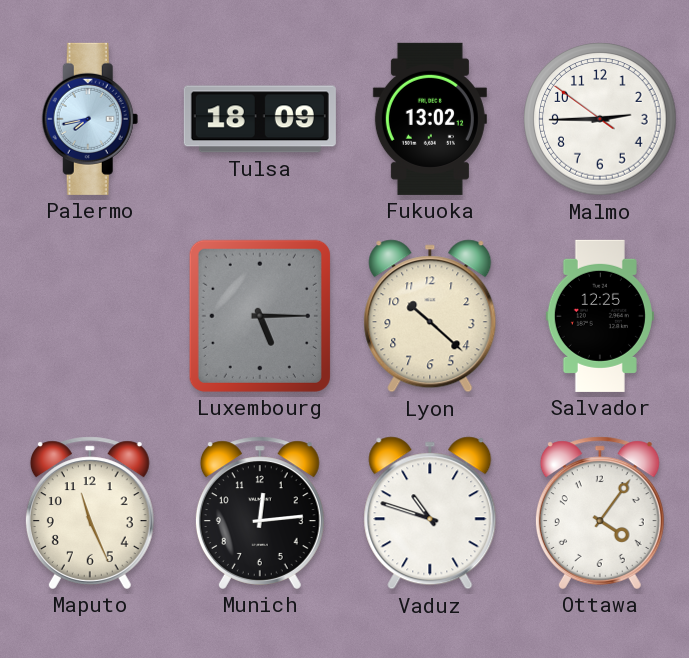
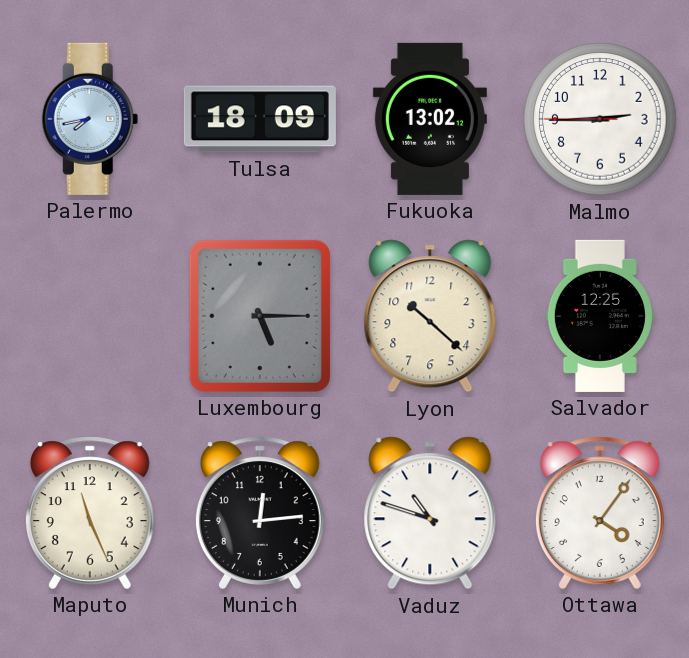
Malmo: 2:44:51 -> 2:44:45 (600, 119)
